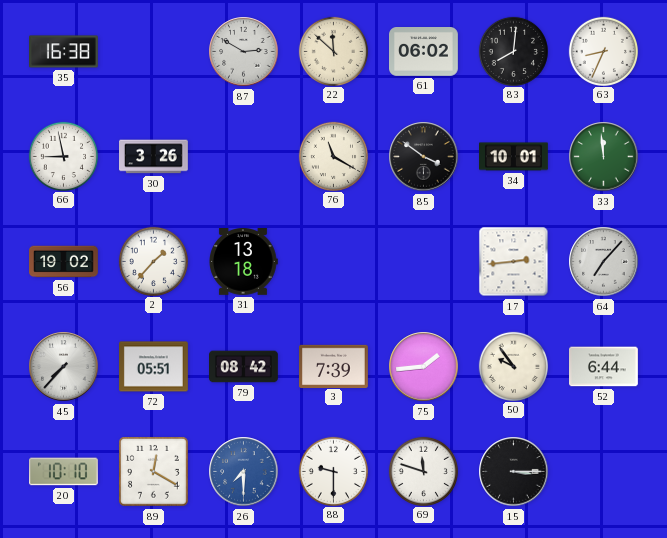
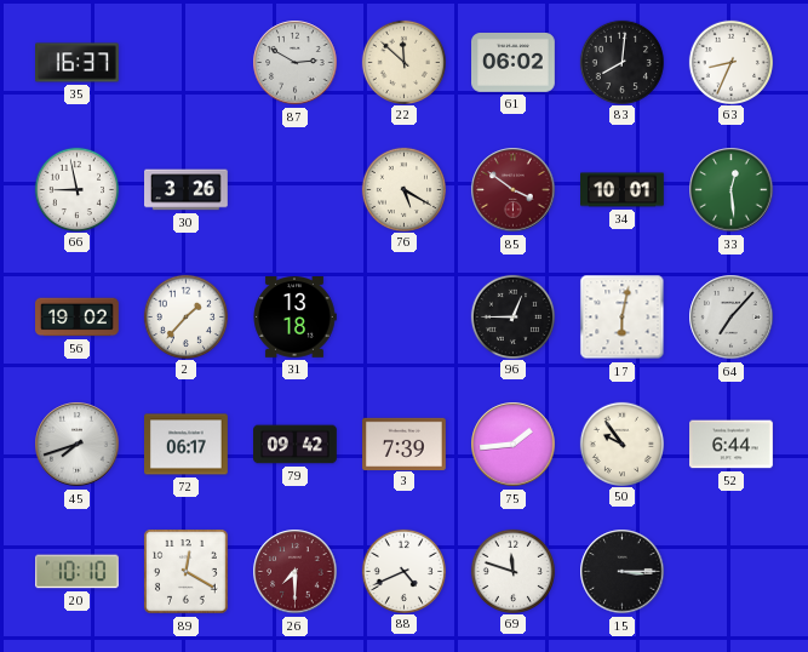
35: 16:38 -> 16:37 (78, 63)
76: 11:20 -> 5:20 (403, 189)
85 dial: black -> burgundy (514, 190)
33: 11:59 -> 12:29 (732, 190)
96: none -> 12:45 (512, 316)
17: 2:44 -> 6:02 (623, 318)
45: 7:37 -> 7:42 (78, 445)
72: 05:51 -> 06:17 (187, 445)
79: 08:42 -> 09:42 (296, 445)
26 dial: blue -> burgundy (296, 572)
88: 9:30 -> 4:41 (403, 571)
